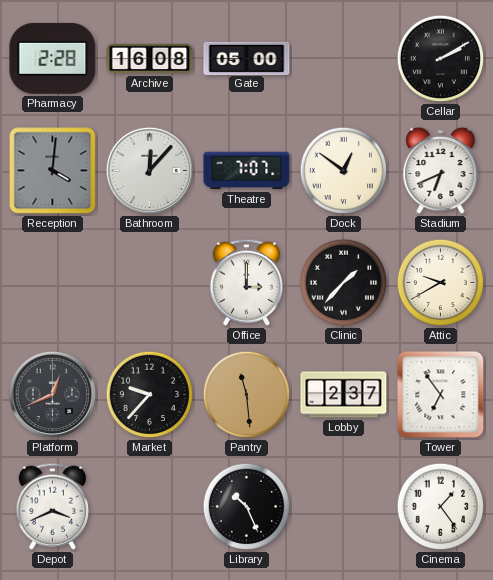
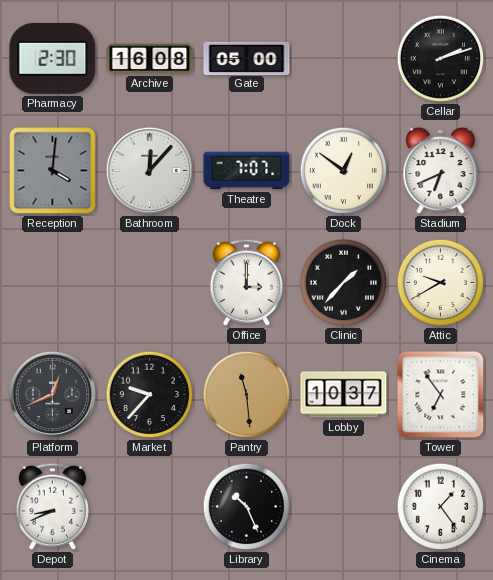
Pharmacy: 2:28 -> 2:30 (53, 58)
Cellar: 2:10 -> 2:12 (441, 59)
Lobby: 2:37 -> 10:37 (344, 395)
Depot: 3:41 -> 8:41 (53, 506)
